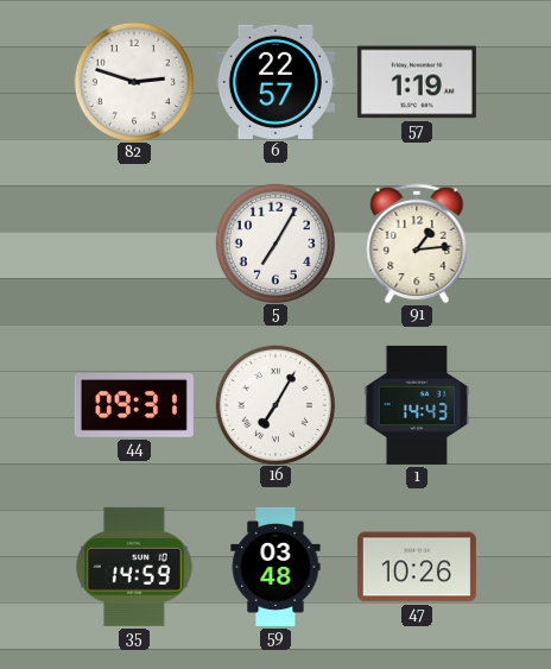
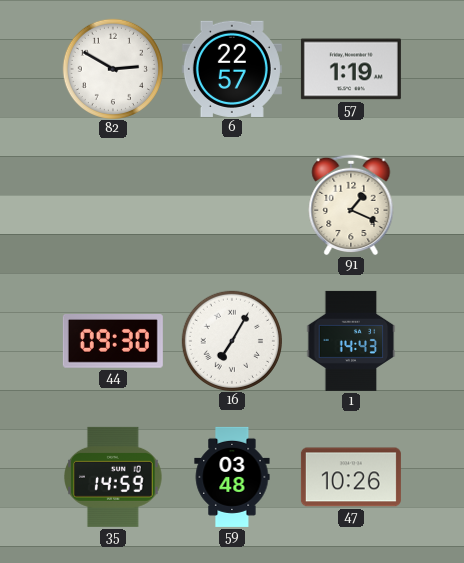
82: 2:48 -> 2:50 (112, 68)
5: 7:05 -> none (274, 242)
91: 1:14 -> 1:19 (351, 205)
44: 09:31 -> 09:30 (113, 342)
